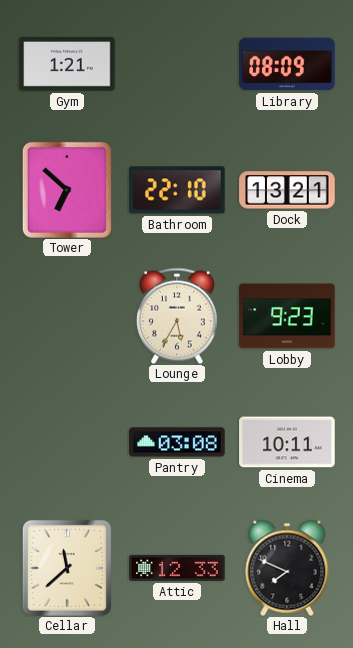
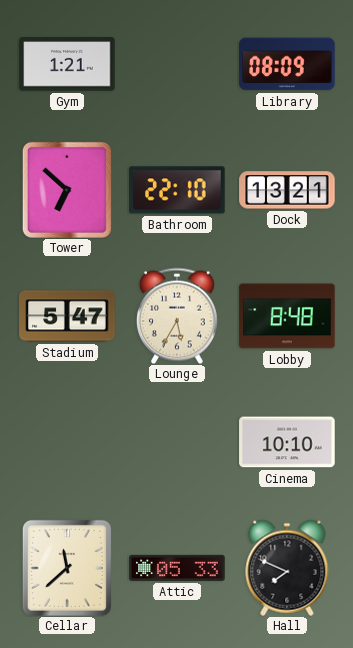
Stadium: none -> 5:47 (67, 316)
Lobby: 9:23 -> 8:48 (287, 316)
Pantry: 03:08 -> none (177, 442)
Cinema: 10:11 -> 10:10 (287, 442)
Attic: 12:33 -> 05:33 (177, 568)
